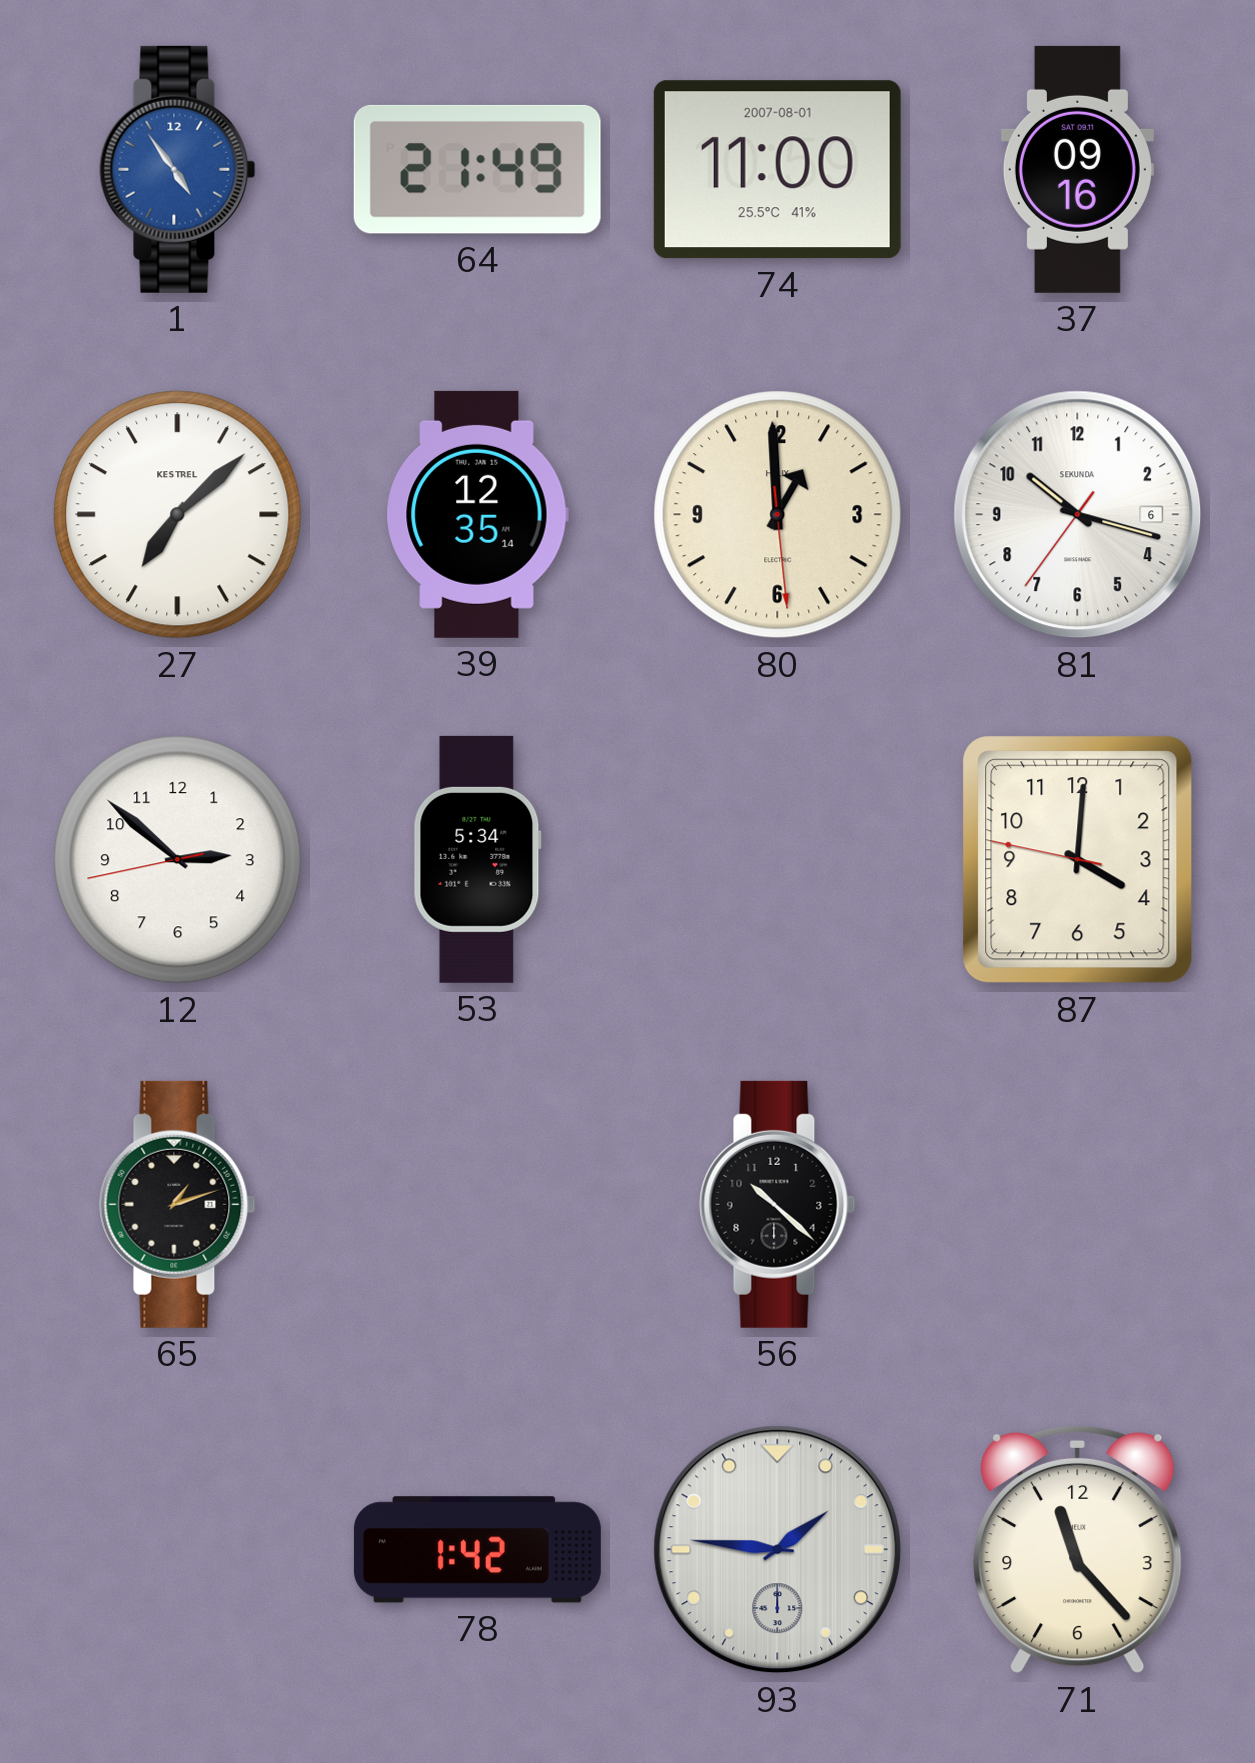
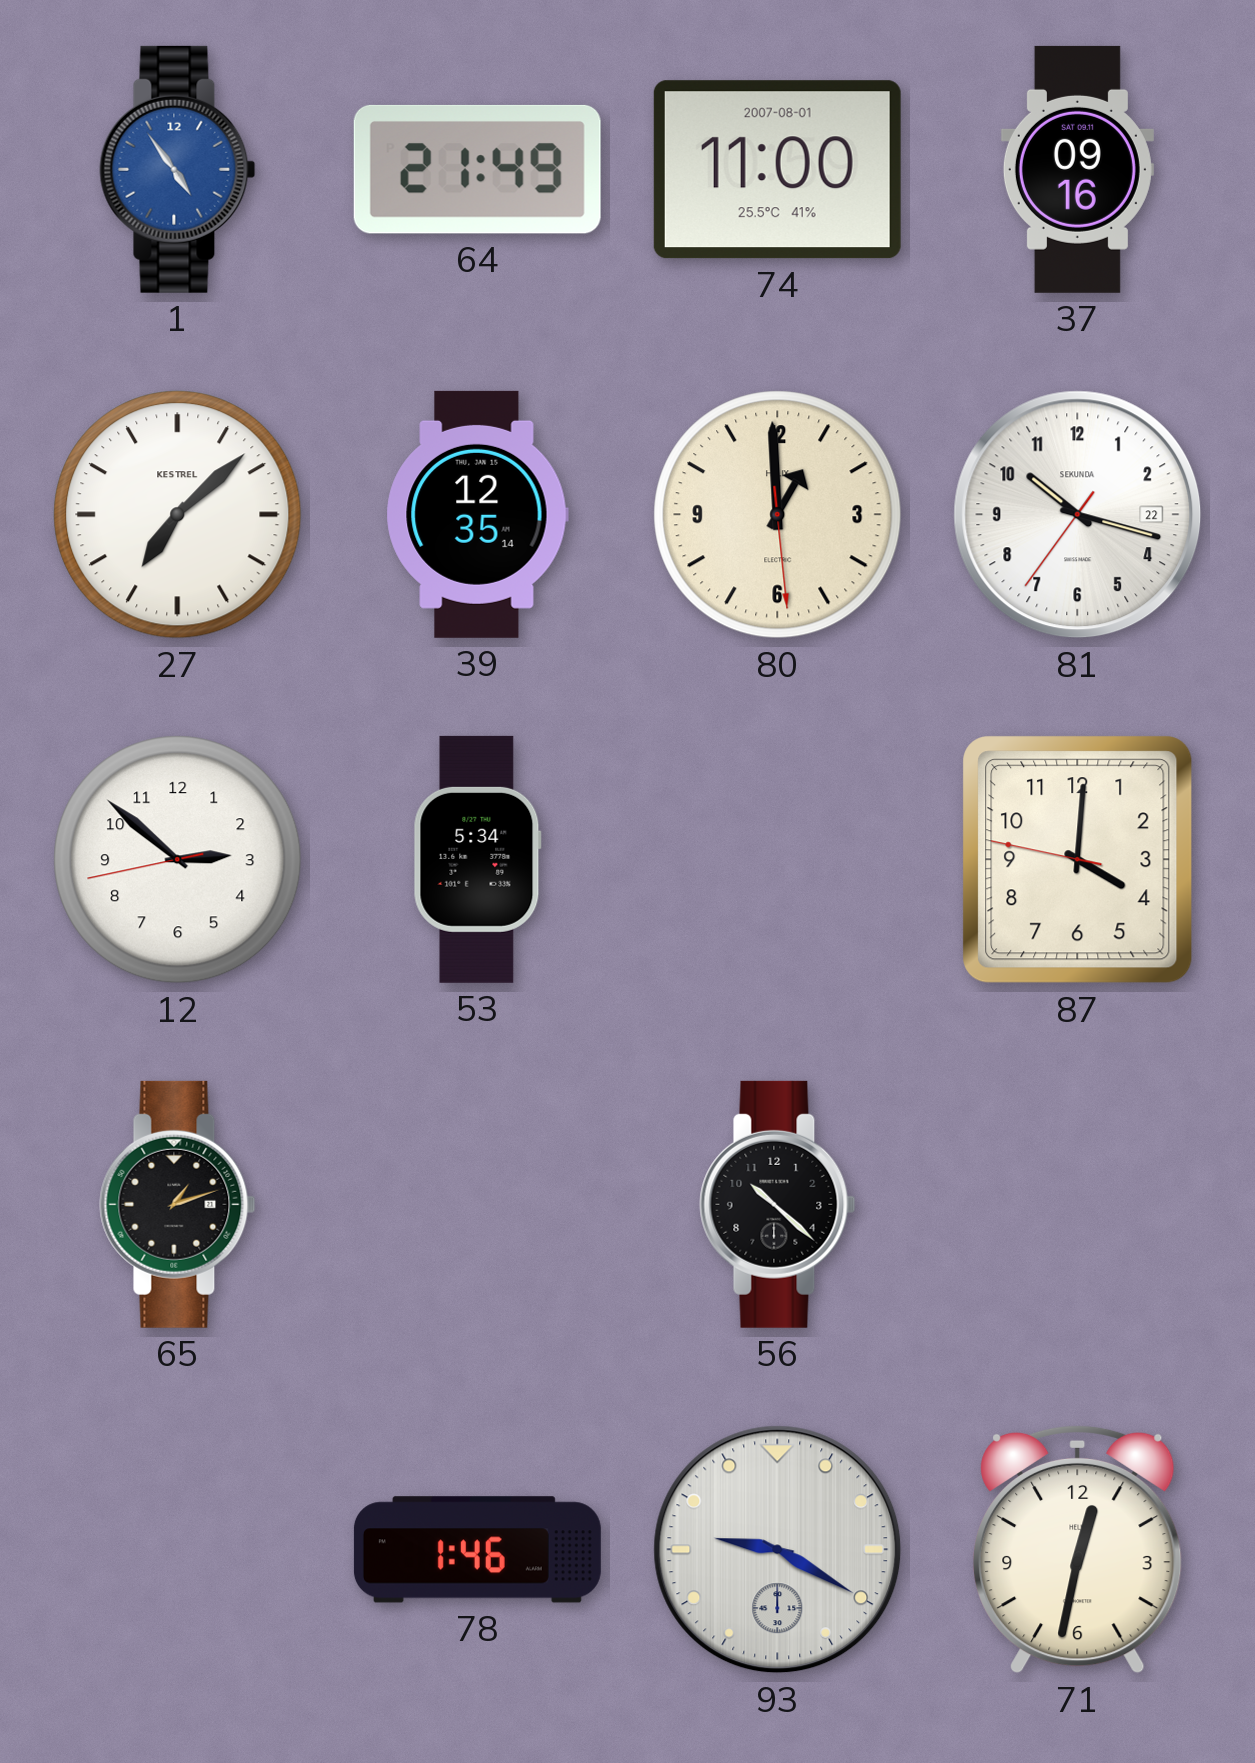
81 date: 6 -> 22 (1078, 515)
78: 1:42 -> 1:46 (477, 1550)
93: 1:46 -> 9:20 (778, 1550)
71: 11:23 -> 12:32 (1078, 1549)
